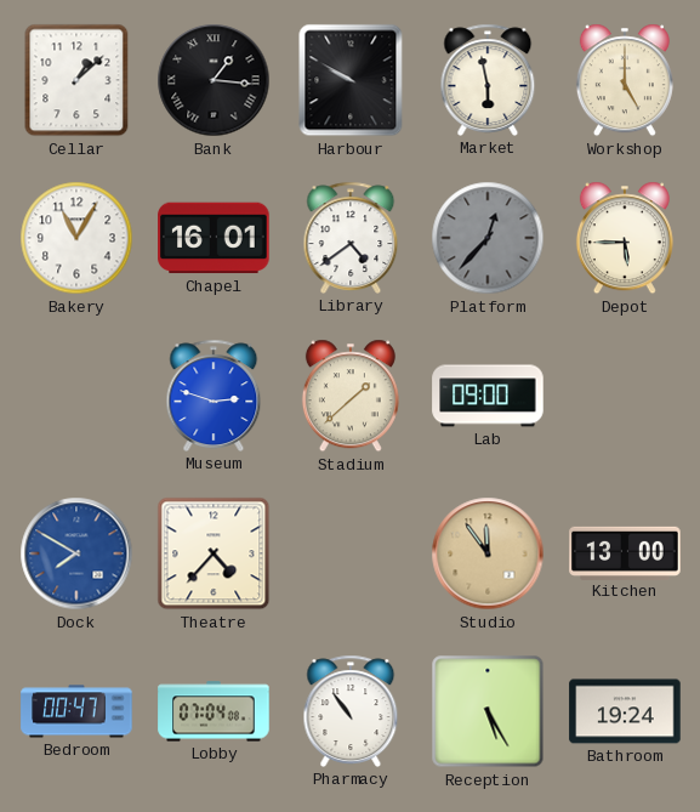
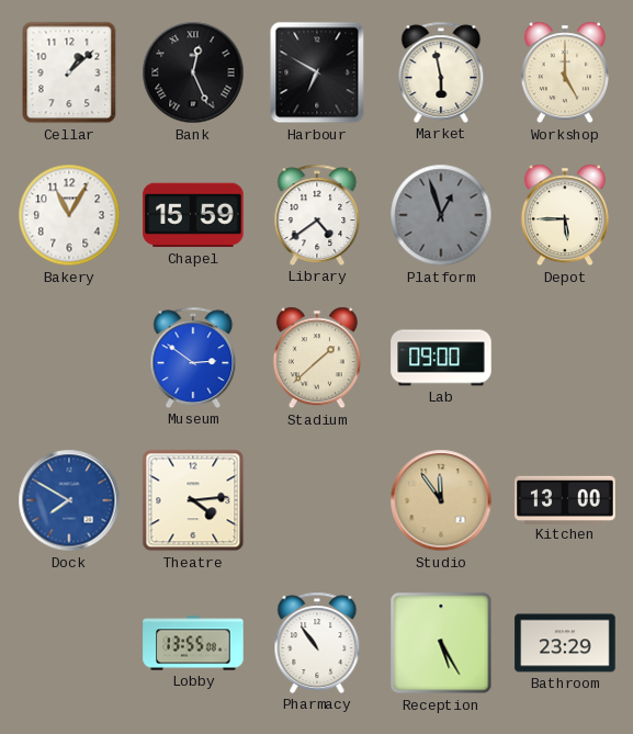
Bank: 1:16 -> 12:26 (193, 72)
Harbour: 9:50 -> 6:50 (317, 72)
Chapel: 16:01 -> 15:59 (193, 215)
Platform: 12:37 -> 12:57 (441, 215)
Museum: 2:48 -> 2:51 (193, 358)
Theatre: 4:37 -> 4:14 (193, 500)
Bedroom: 00:47 -> none (76, 711)
Lobby: 07:04 -> 13:55 (193, 643)
Bathroom: 19:24 -> 23:29 (565, 643)
